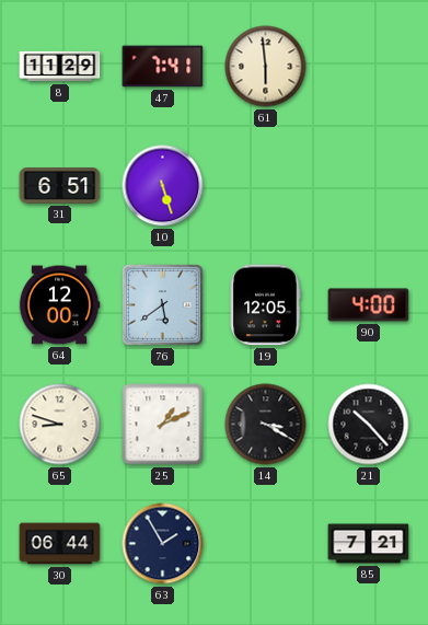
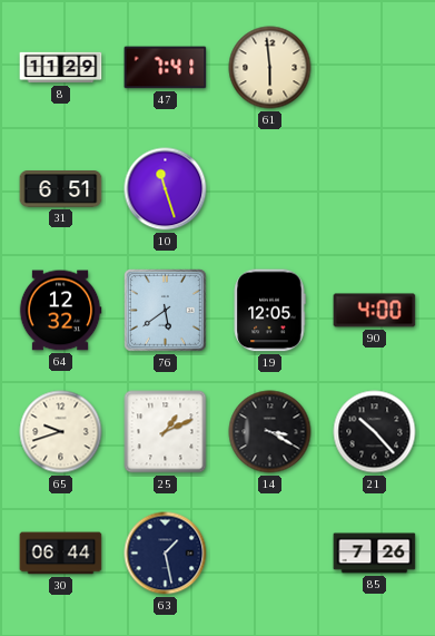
10: 5:27 -> 11:27 (166, 189)
64: 12:00 -> 12:32 (60, 311)
65: 8:48 -> 9:42 (61, 432)
63: 1:55 -> 1:28 (166, 554)
85: 7:21 -> 7:26 (375, 554)
